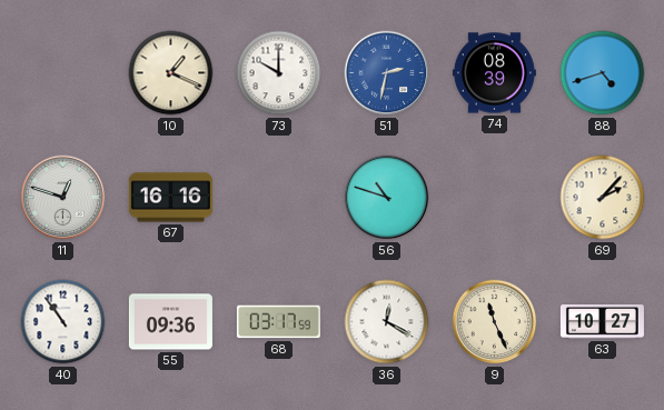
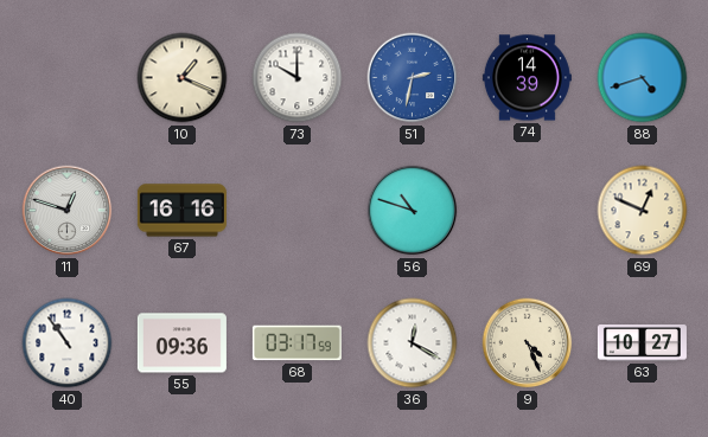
74: 08:39 -> 14:39 (527, 78)
69: 2:07 -> 12:49 (643, 211)
9: 11:26 -> 4:26 (528, 343)
